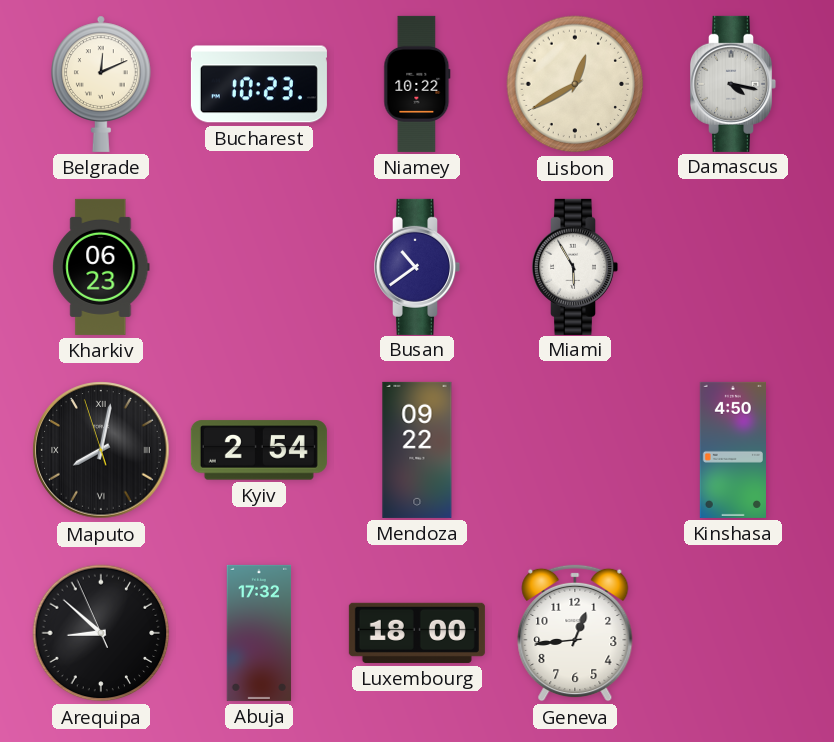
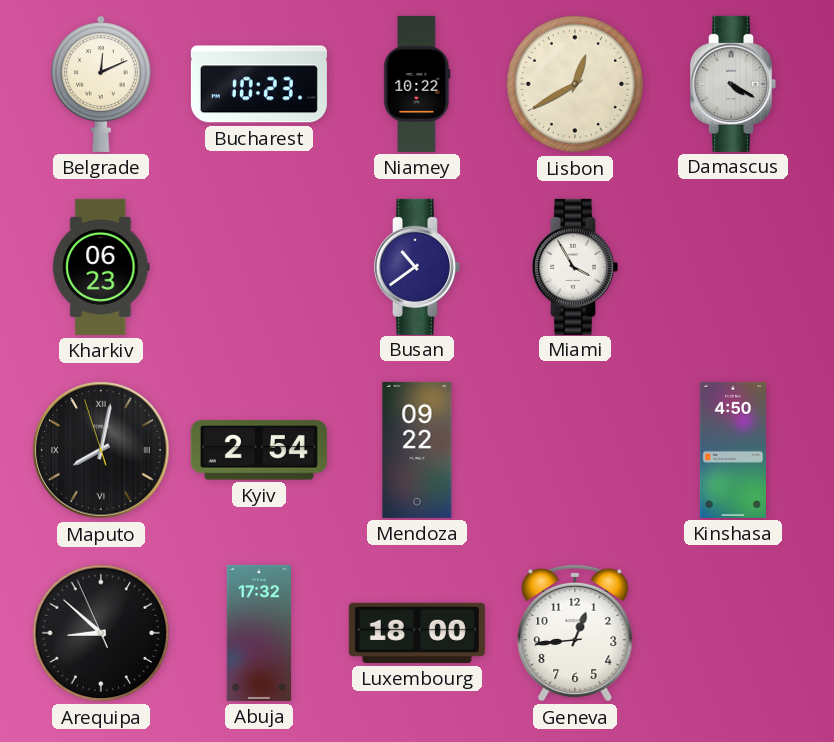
Damascus: 4:17 -> 4:20 (734, 84)
Miami: 5:55 -> 3:55 (576, 267)
